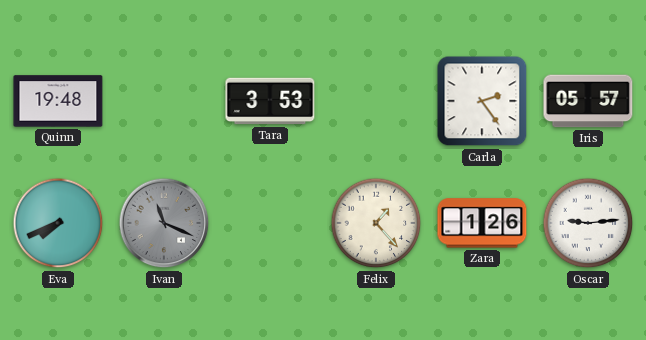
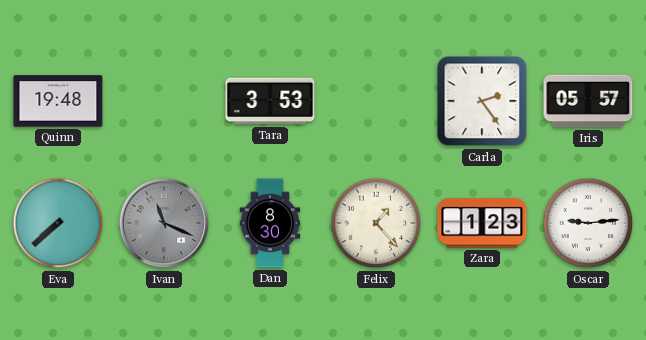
Eva: 7:41 -> 7:38 (58, 223)
Dan: none -> 8:30 (270, 223)
Zara: 1:26 -> 1:23 (482, 223)
